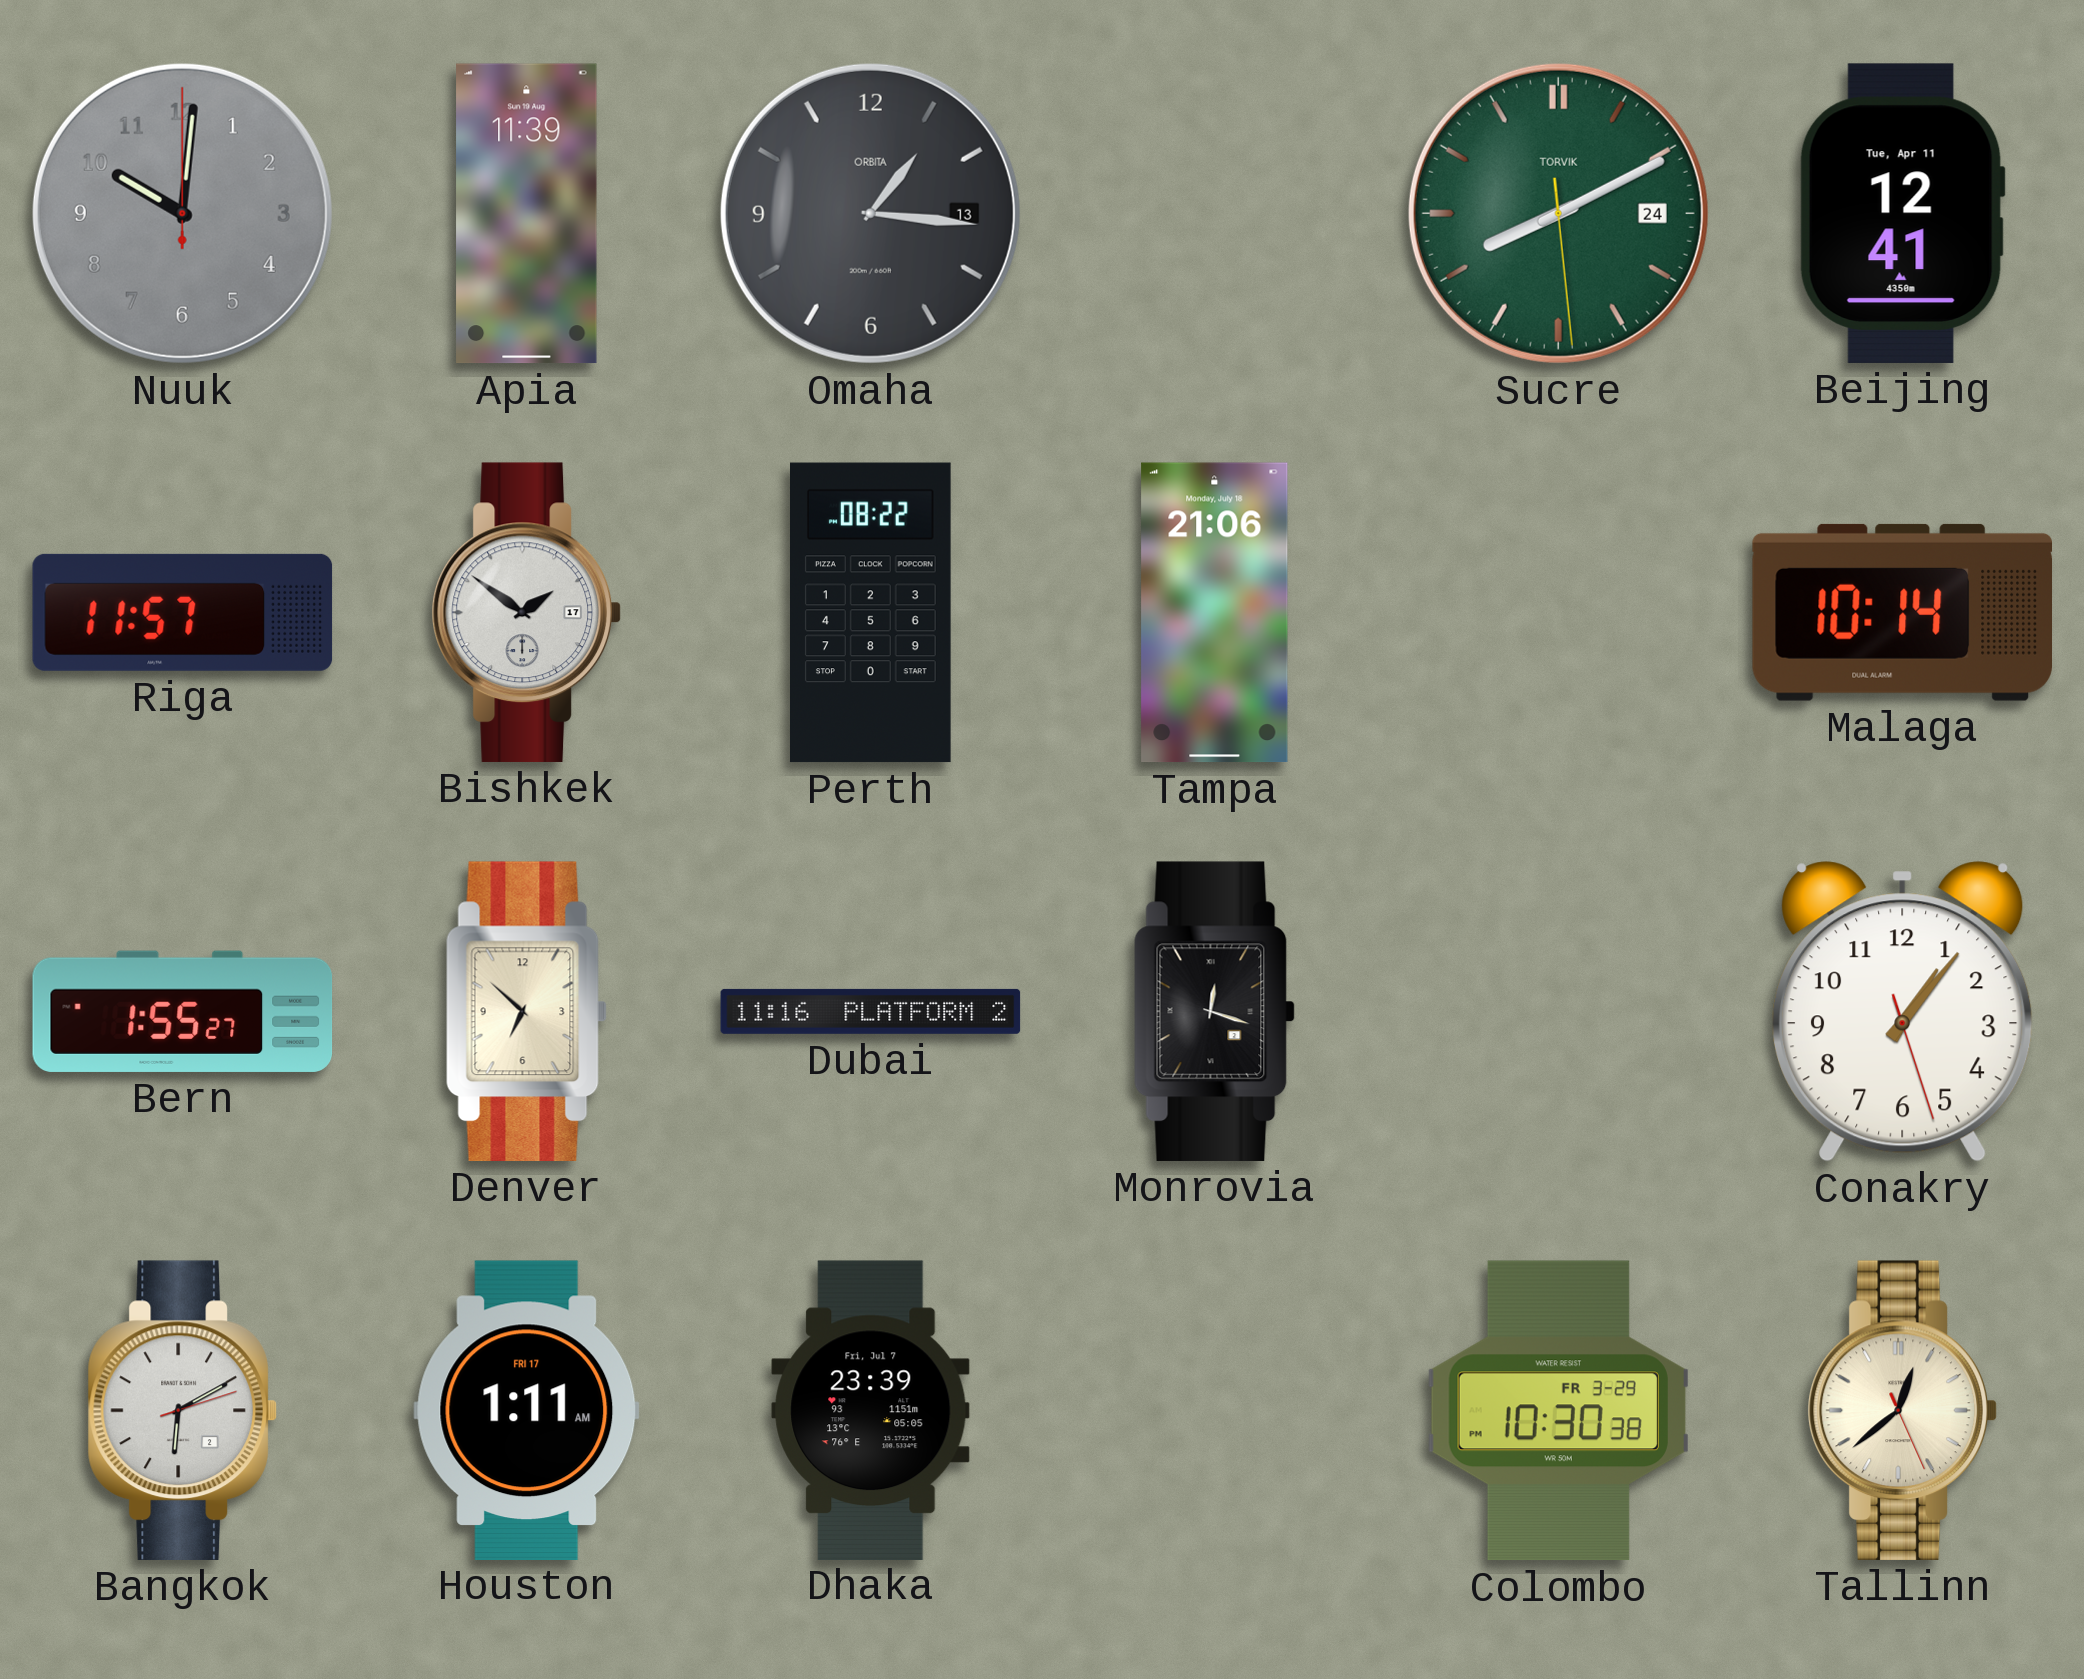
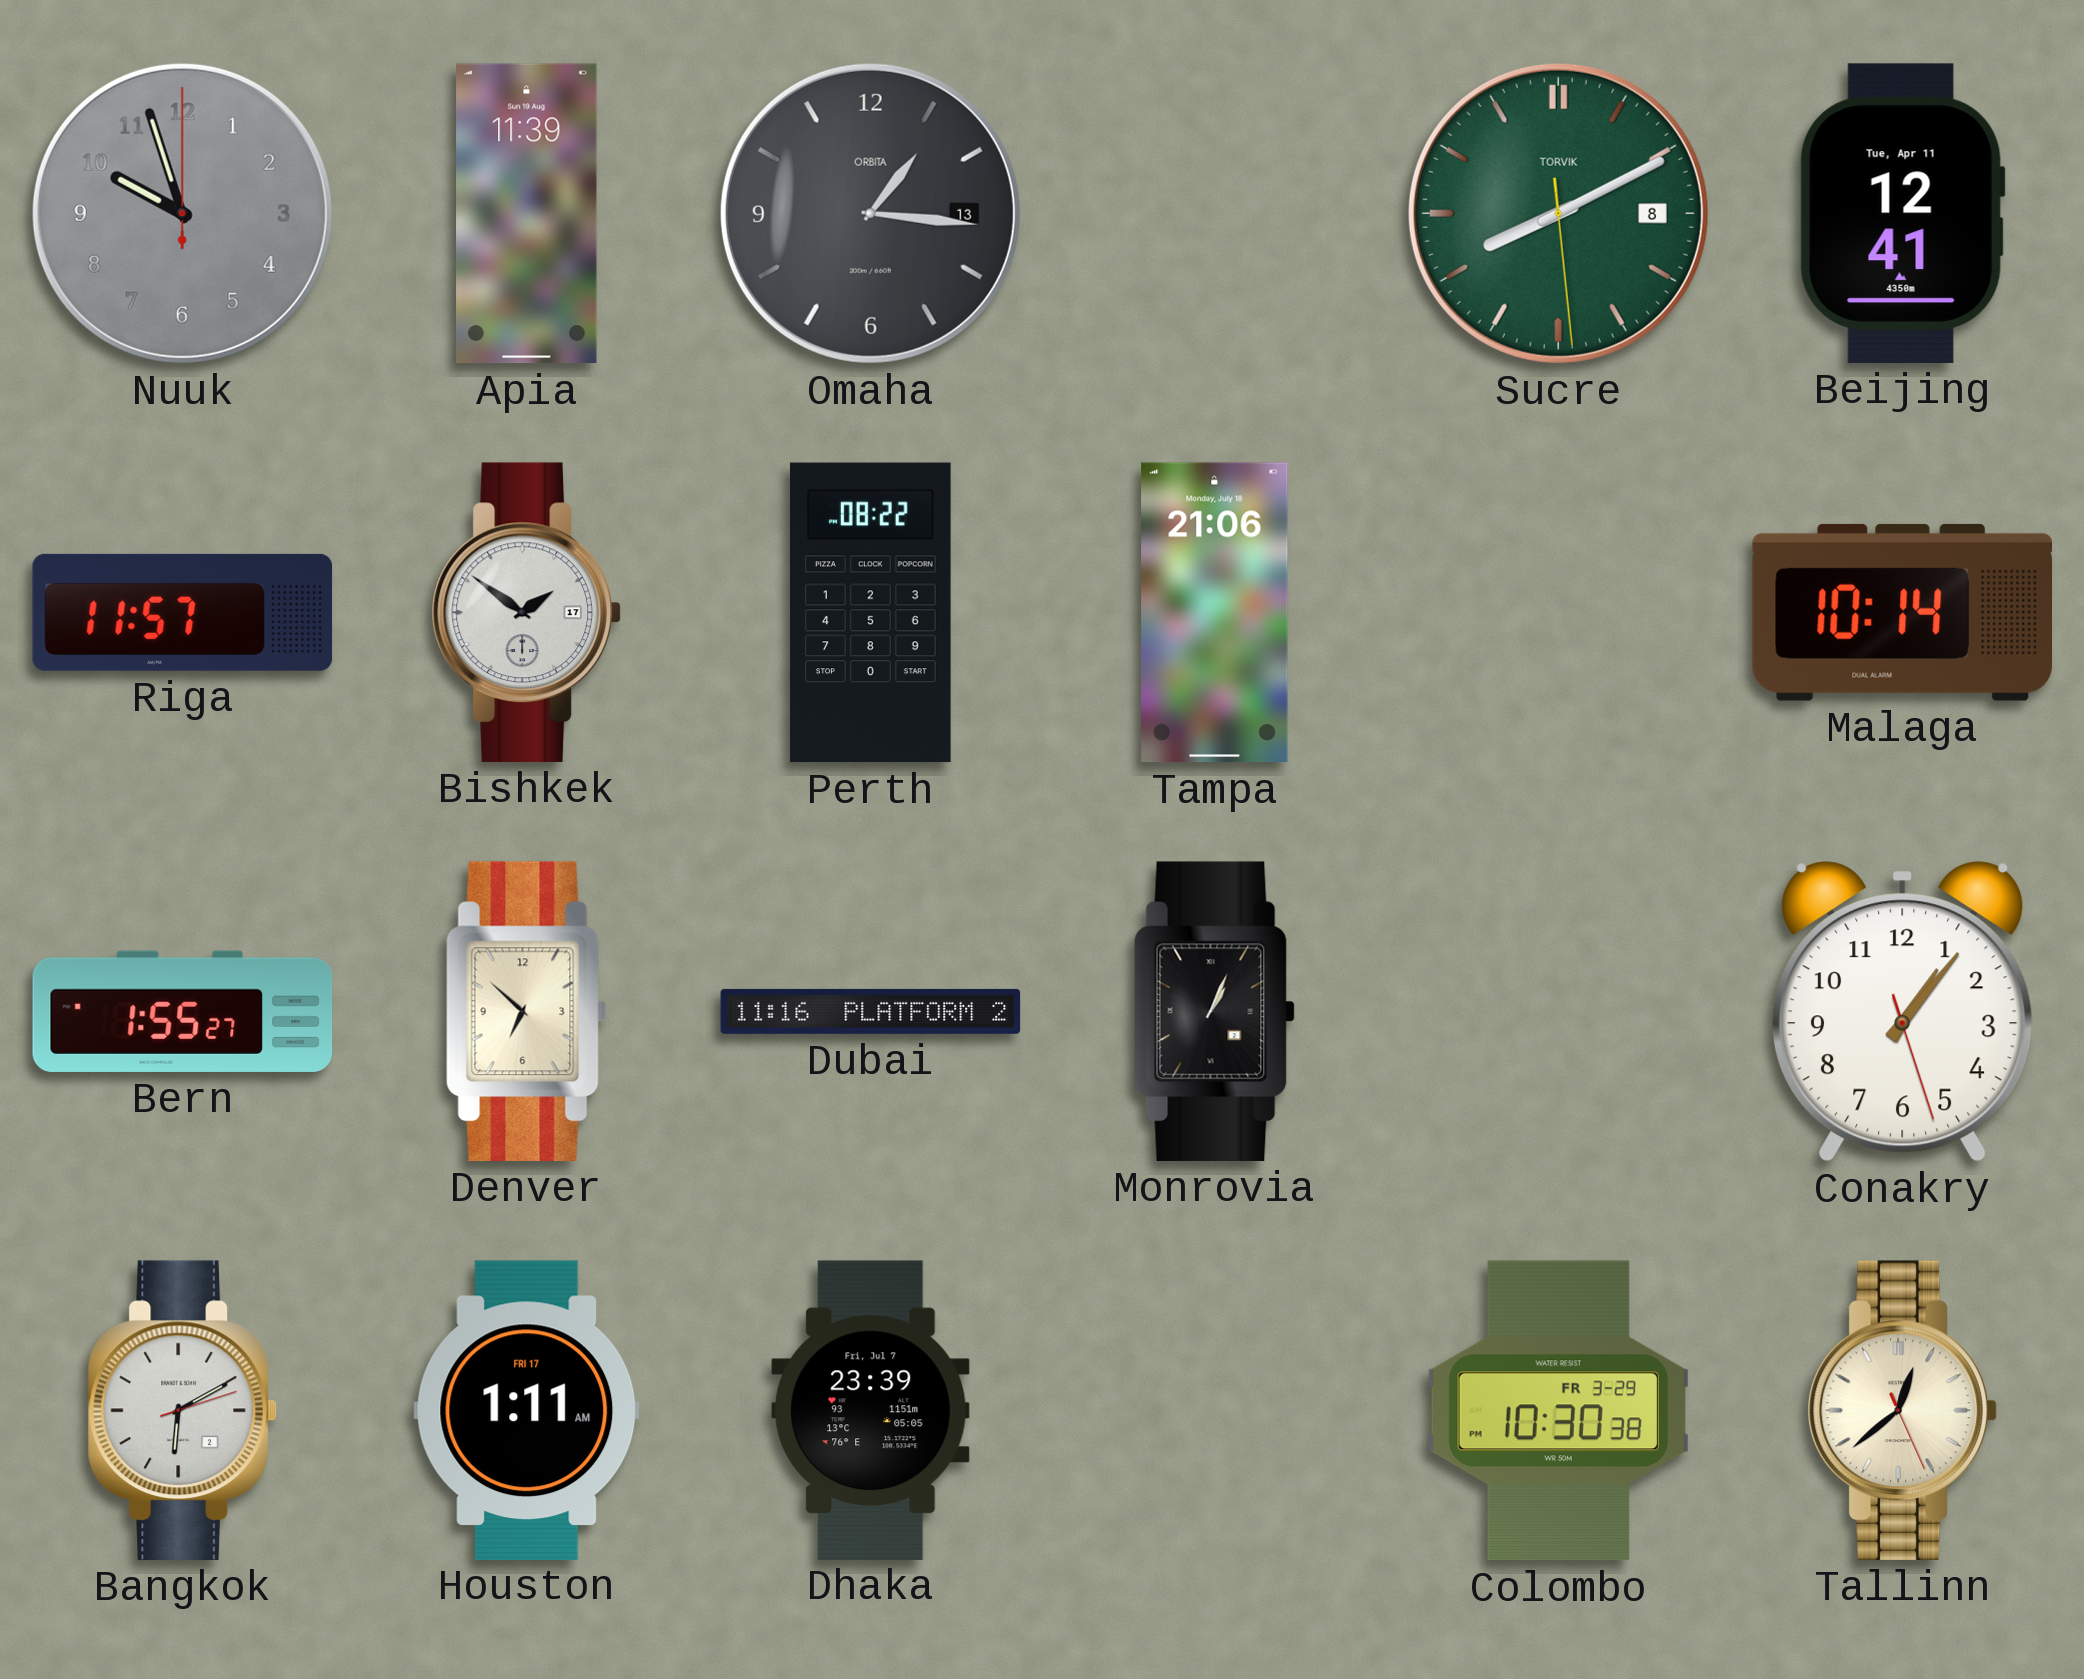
Nuuk: 10:01 -> 9:57 (182, 213)
Sucre date: 24 -> 8 (1558, 213)
Monrovia: 12:18 -> 1:04 (1214, 1011)
